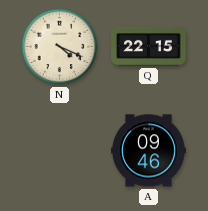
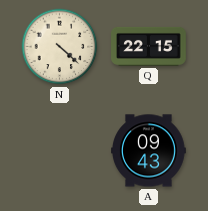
N: 4:19 -> 4:22 (60, 47)
A: 09:46 -> 09:43 (149, 151)
